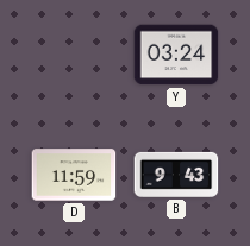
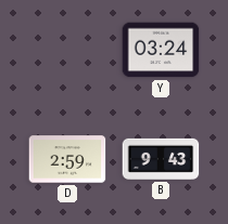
D: 11:59 -> 2:59 (67, 159)
